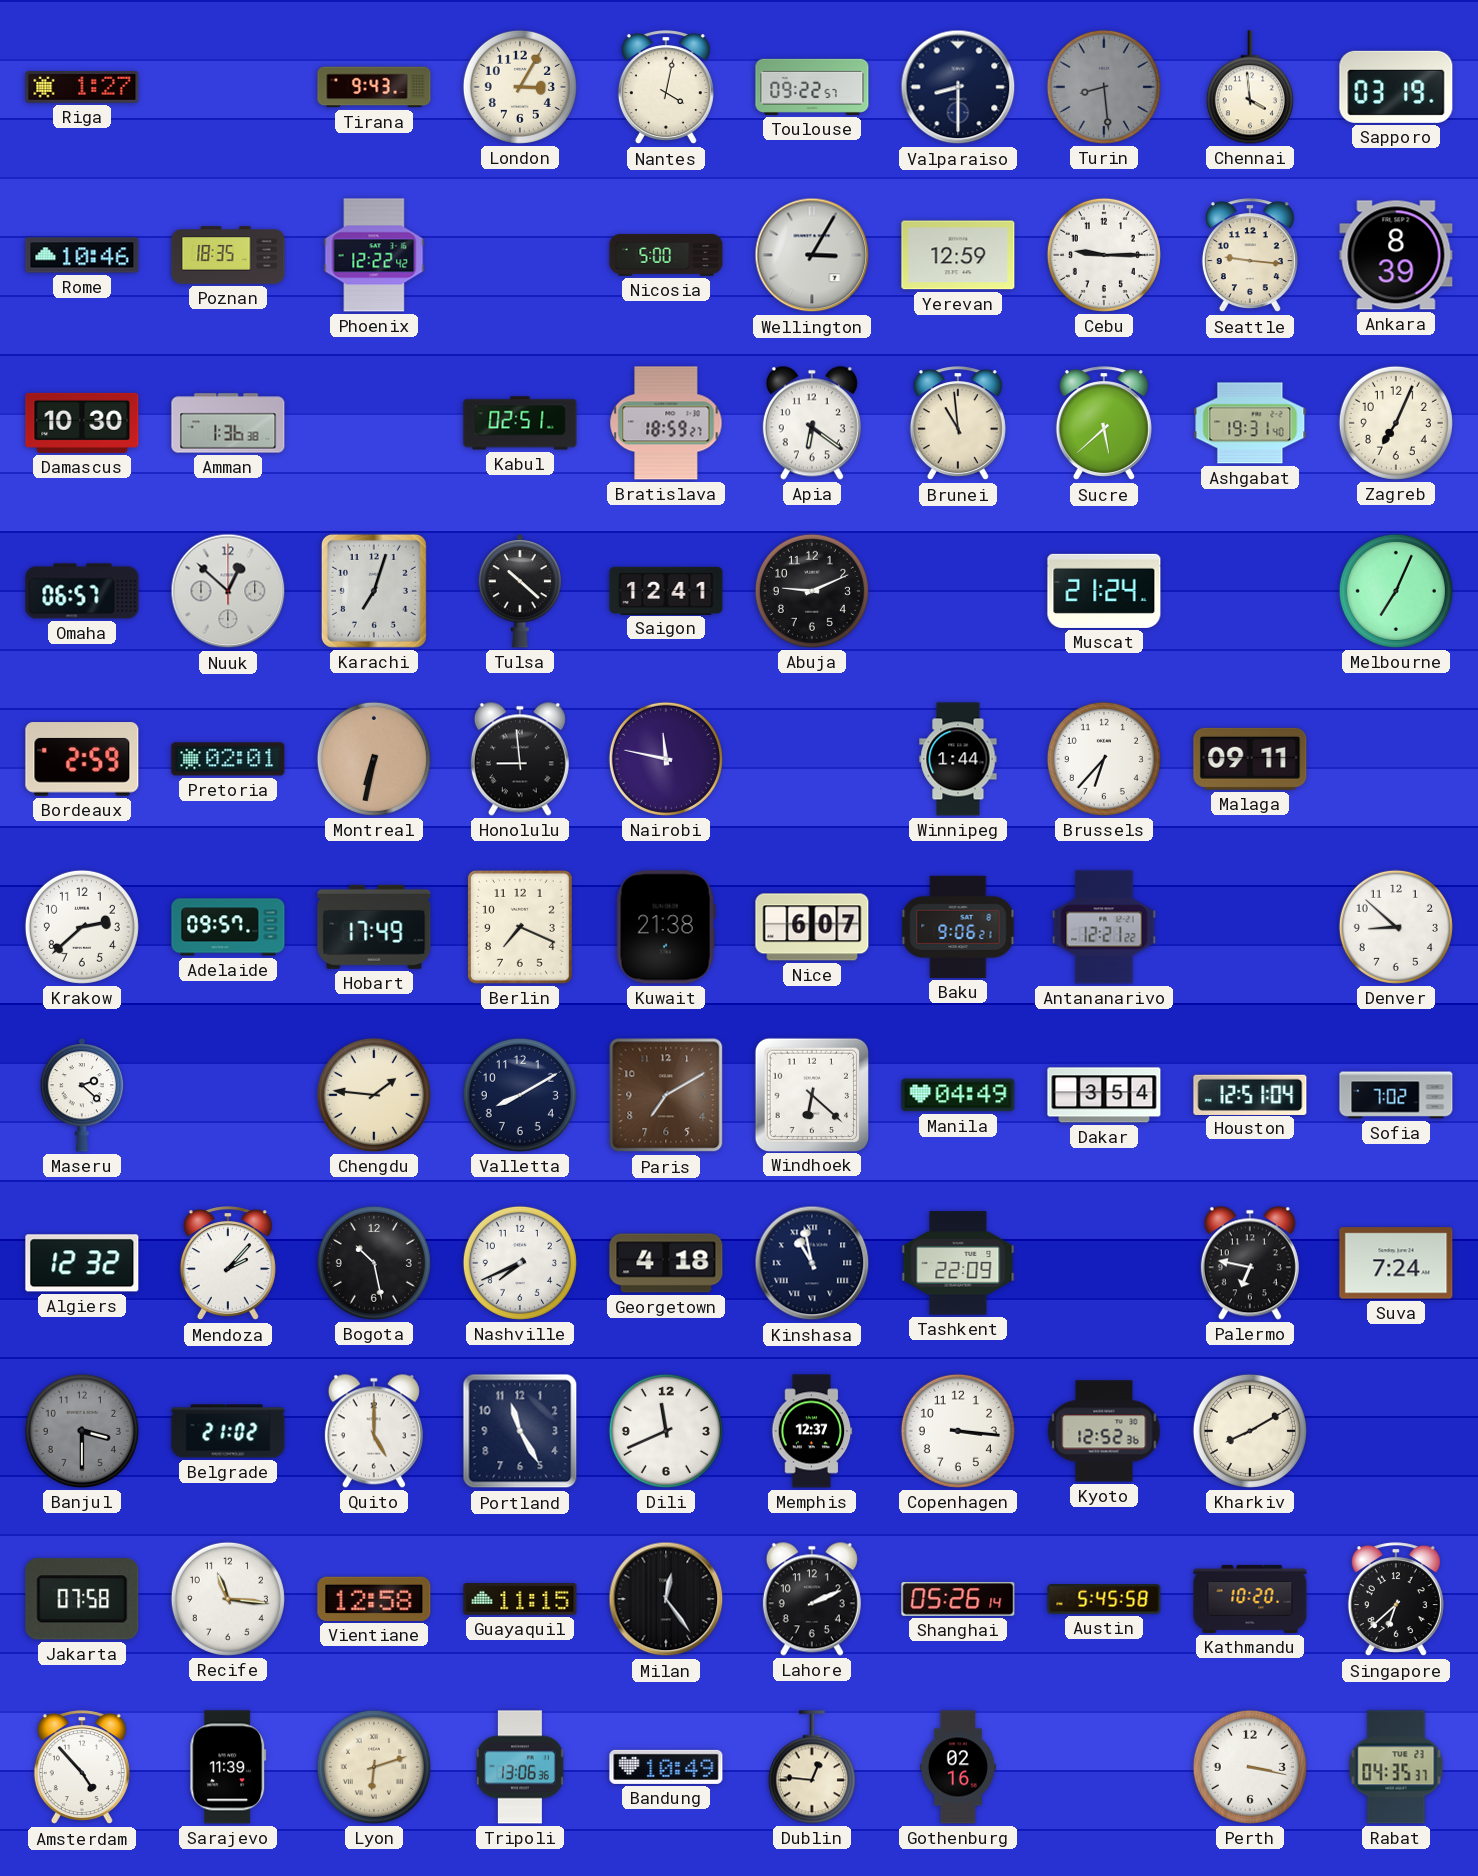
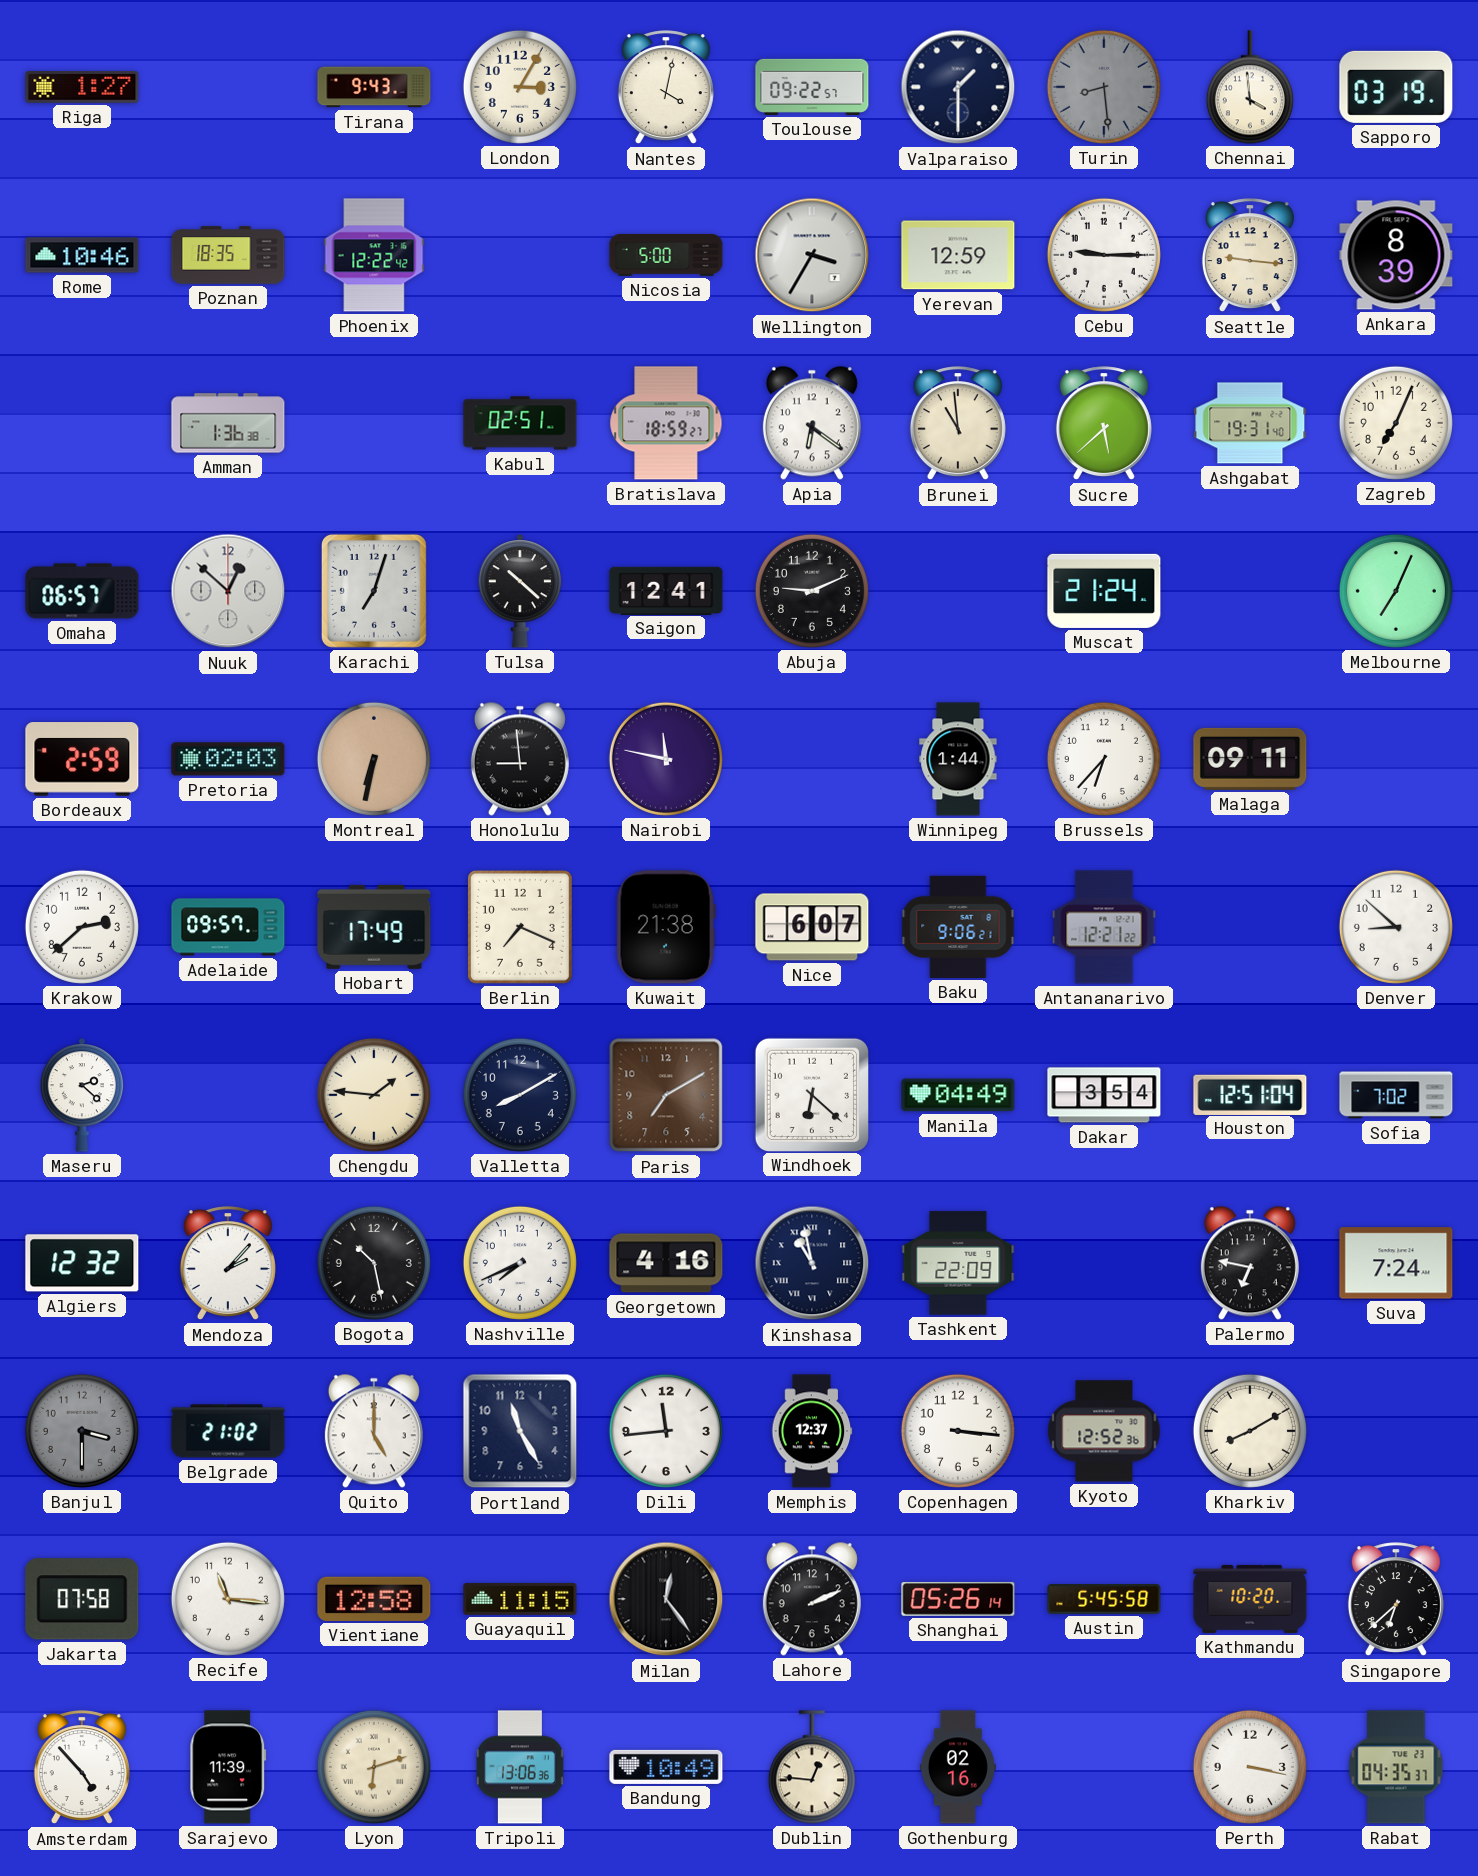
Valparaiso: 8:30 -> 1:30 (958, 87)
Wellington: 3:05 -> 3:35 (812, 255)
Damascus: 10:30 -> none (82, 423)
Pretoria: 02:01 -> 02:03 (228, 759)
Georgetown: 4:18 -> 4:16 (666, 1263)
Dili: 11:41 -> 11:44 (666, 1431)
